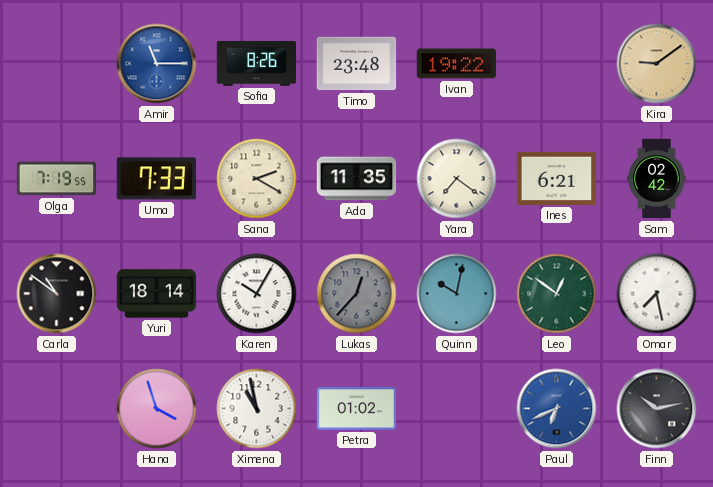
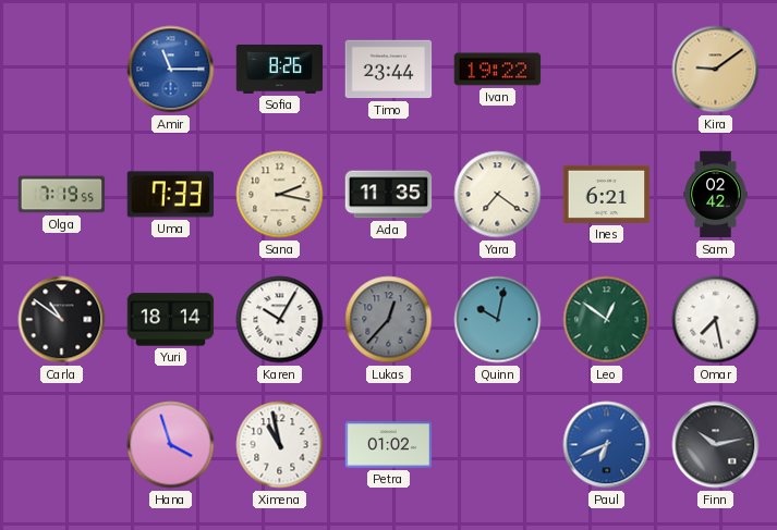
Timo: 23:48 -> 23:44 (389, 70)
Sana: 2:20 -> 2:17 (280, 195)
